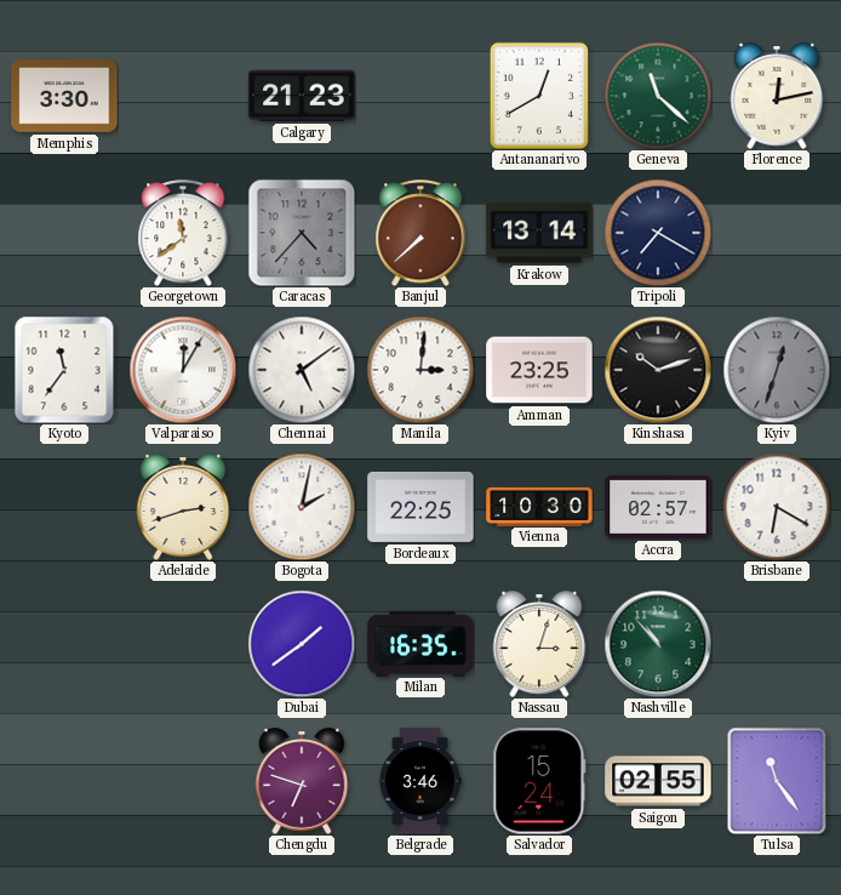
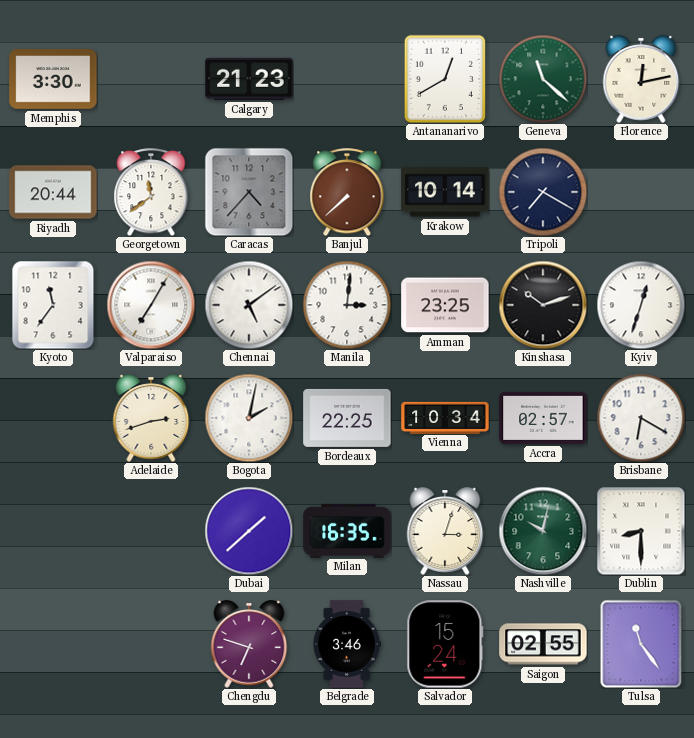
Riyadh: none -> 20:44 (53, 192)
Krakow: 13:14 -> 10:14 (445, 192)
Valparaiso: 12:05 -> 7:05 (151, 305)
Kyiv dial: grey -> white (641, 305)
Vienna: 10:30 -> 10:34 (445, 417)
Dubai: 1:39 -> 1:38 (249, 531)
Nashville: 10:53 -> 10:02 (543, 531)
Dublin: none -> 8:30 (641, 531)
